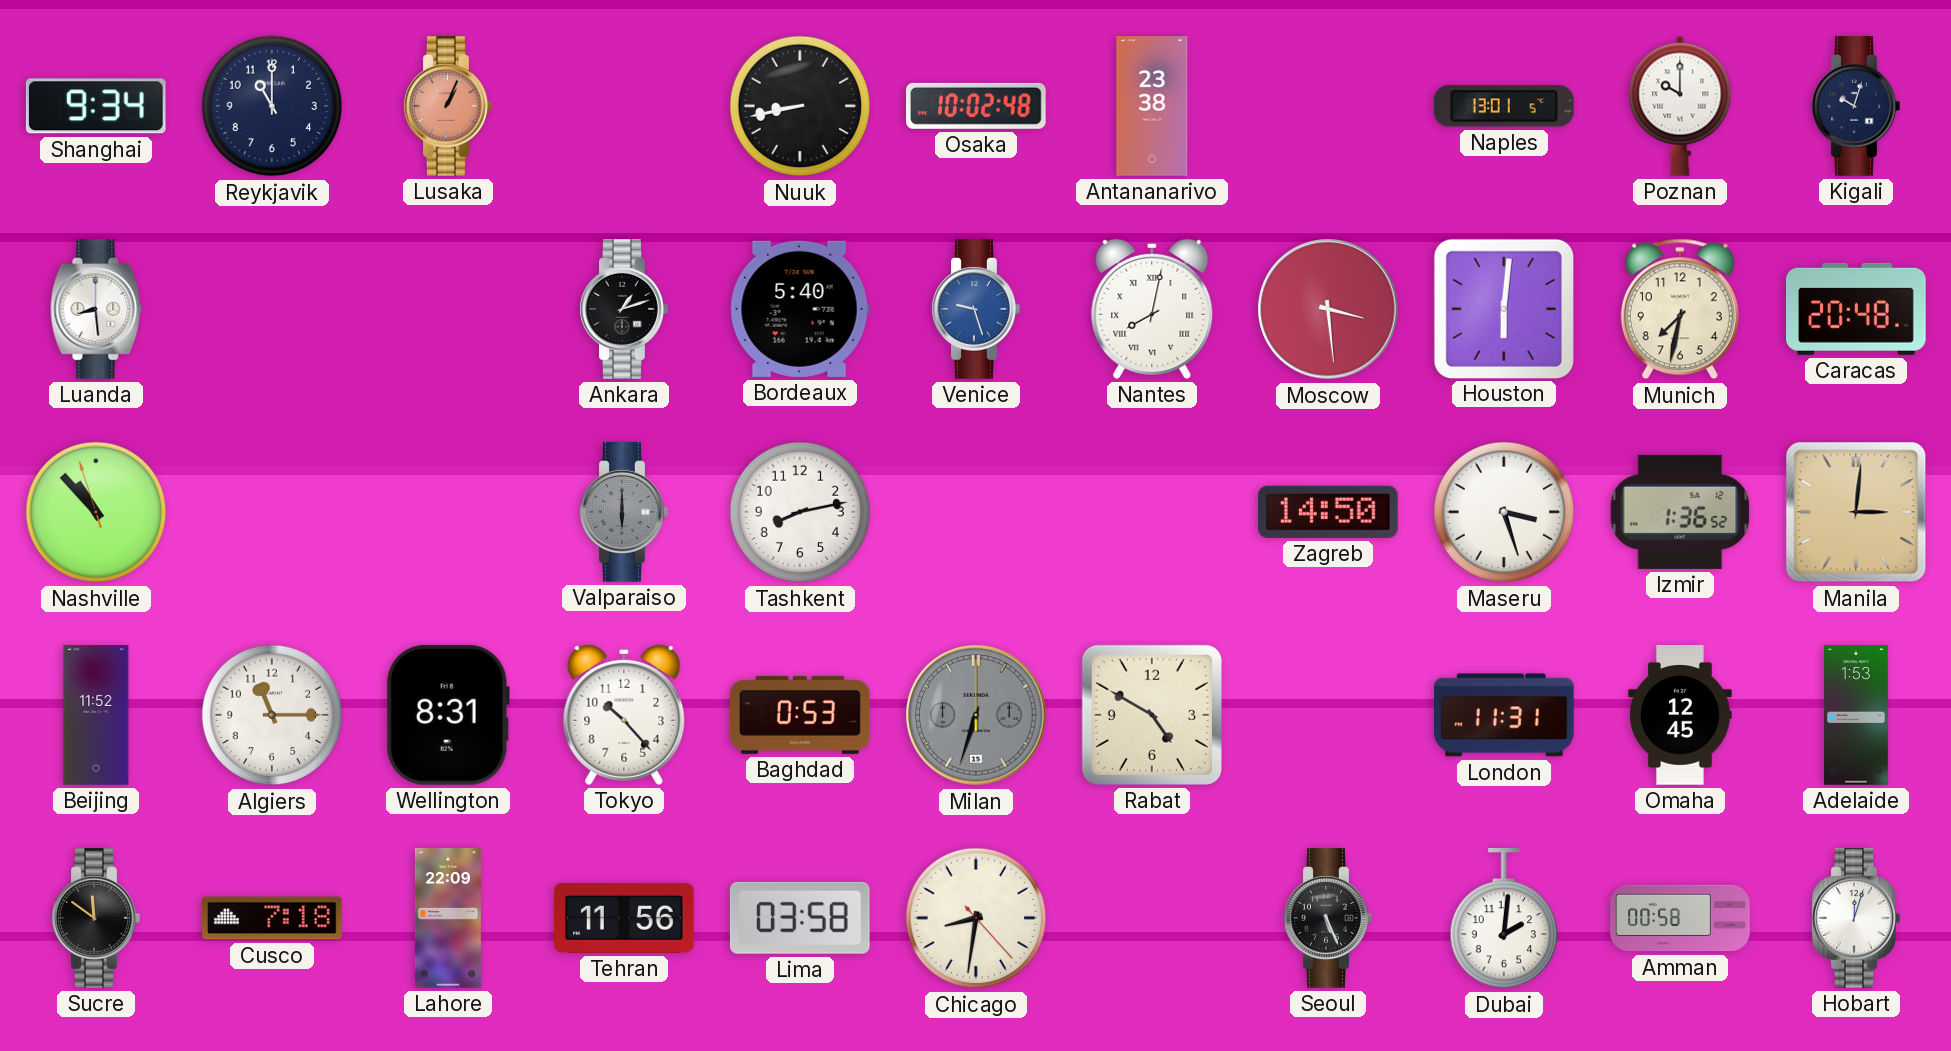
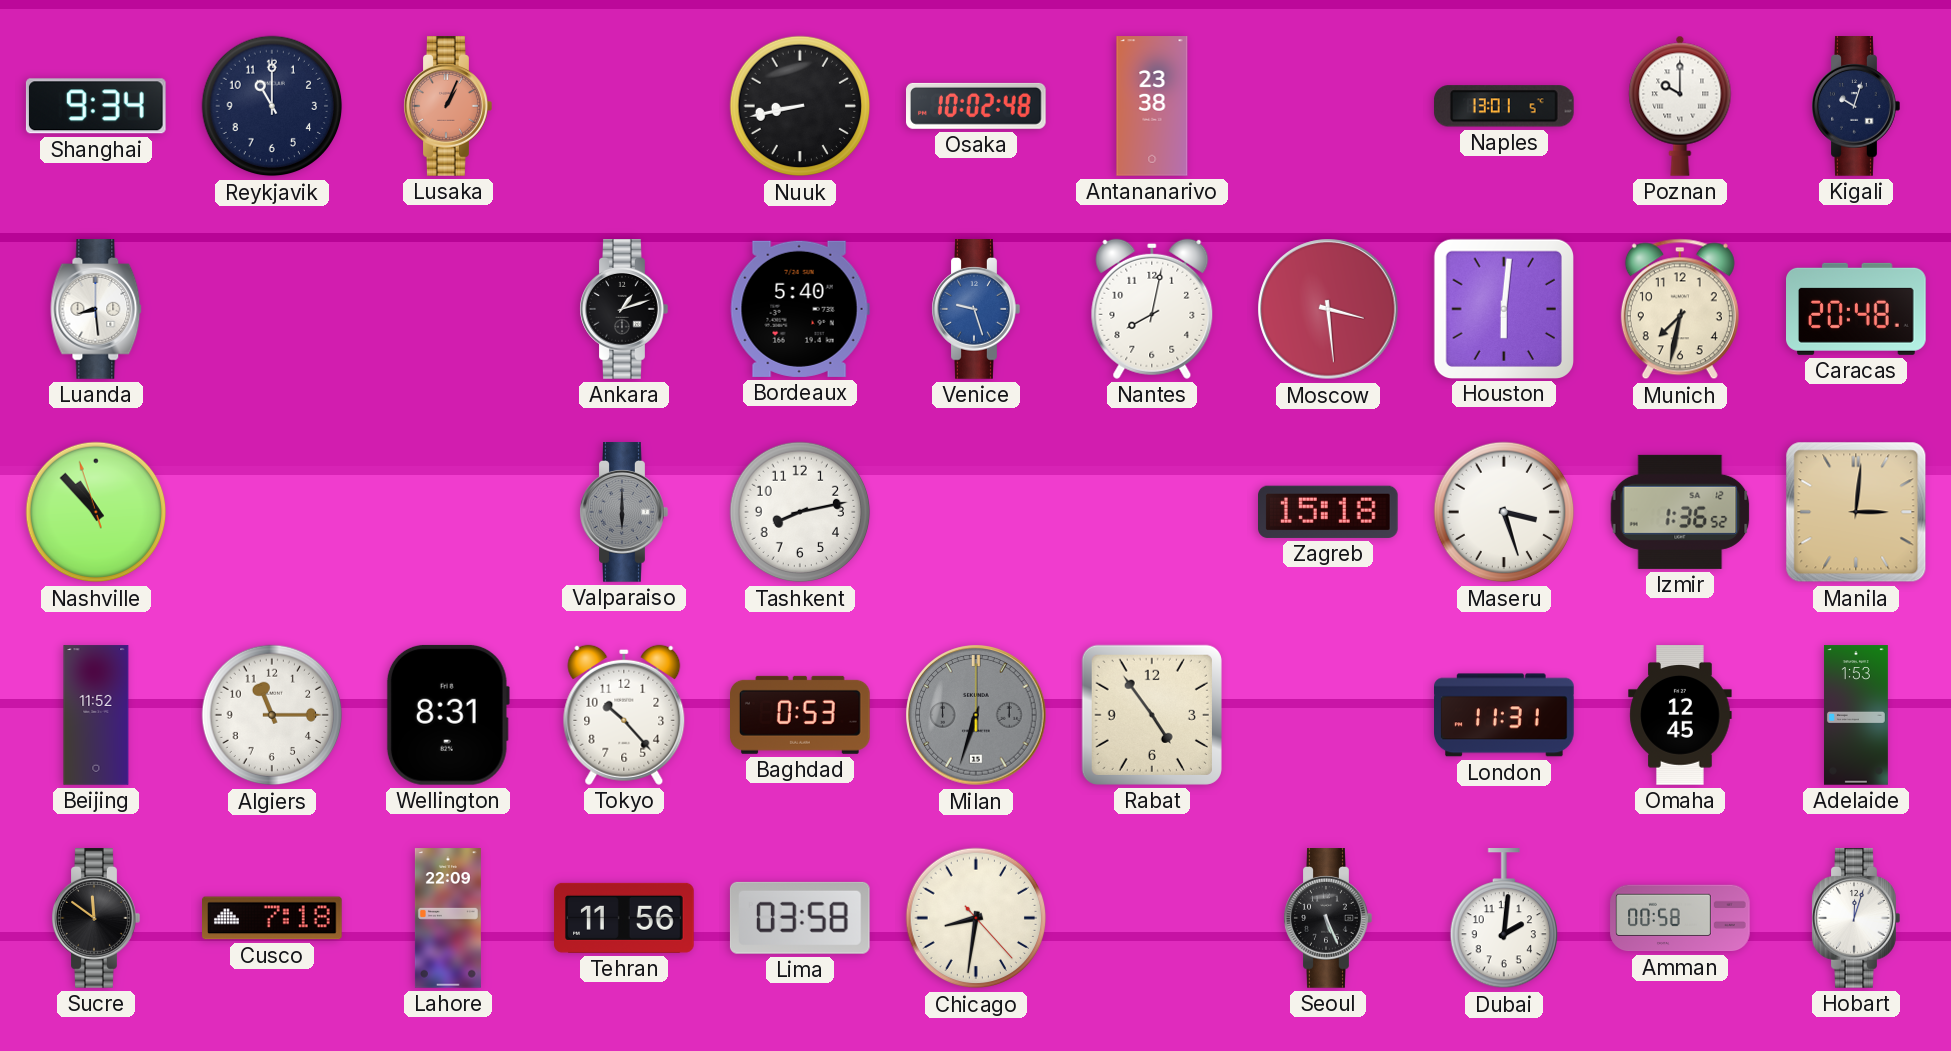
Nantes numerals: Roman -> Arabic (1152, 309)
Zagreb: 14:50 -> 15:18 (1329, 512)
Rabat: 4:50 -> 4:54 (1152, 715)
